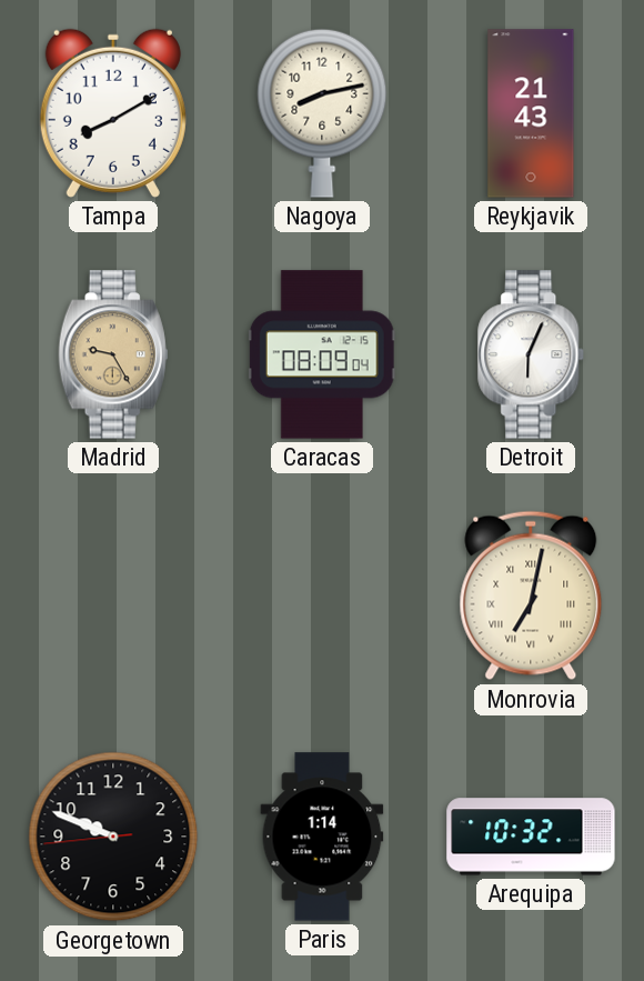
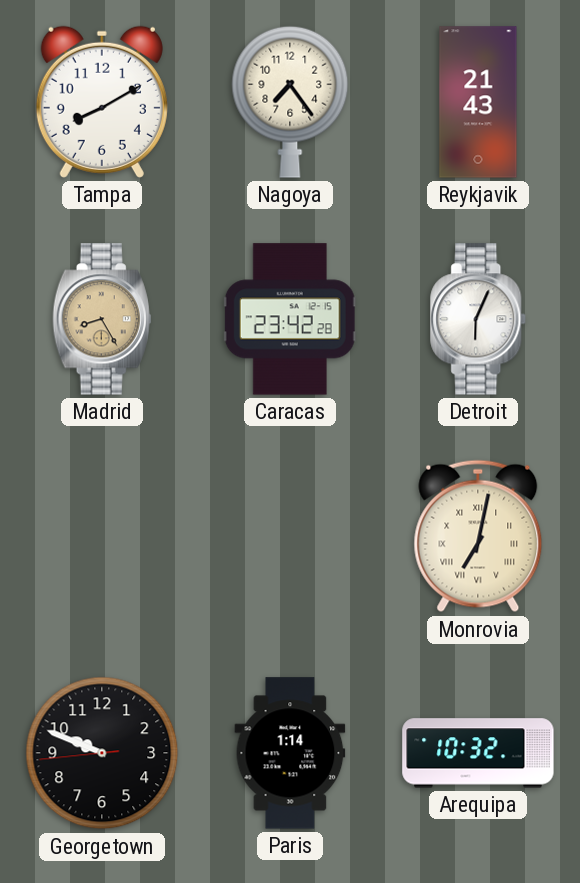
Nagoya: 8:13 -> 7:24 (290, 102)
Madrid: 9:25 -> 8:25 (102, 319)
Caracas: 08:09 -> 23:42 (290, 319)
